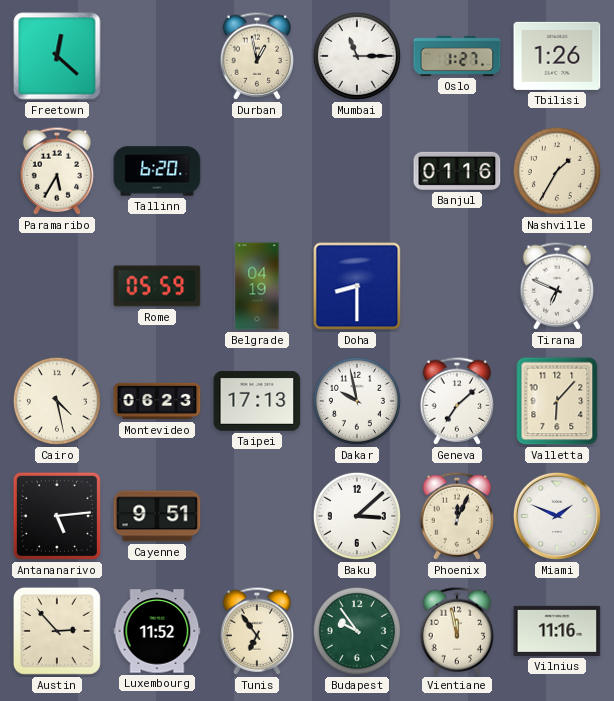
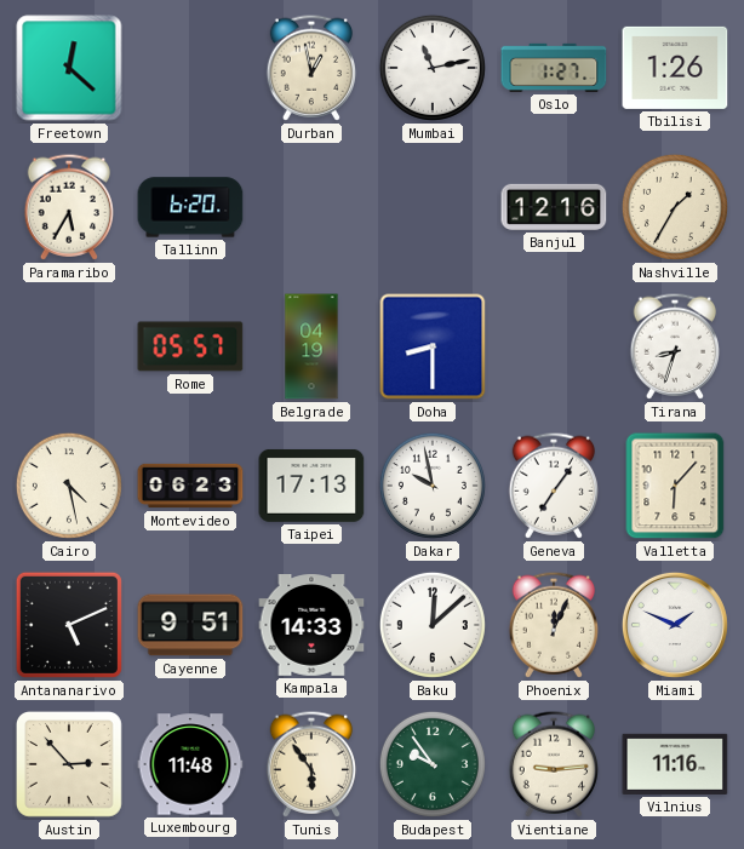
Mumbai: 11:15 -> 11:13 (433, 68)
Banjul: 01:16 -> 12:16 (554, 207)
Rome: 05:59 -> 05:57 (190, 346)
Tirana: 6:49 -> 8:33 (675, 346)
Geneva: 7:08 -> 7:06 (554, 486)
Antananarivo: 5:14 -> 5:11 (69, 625)
Kampala: none -> 14:33 (311, 626)
Baku: 3:08 -> 12:08 (433, 625)
Luxembourg: 11:52 -> 11:48 (190, 764)
Tunis: 6:54 -> 5:54 (311, 764)
Vientiane: 11:58 -> 9:14 (554, 764)
